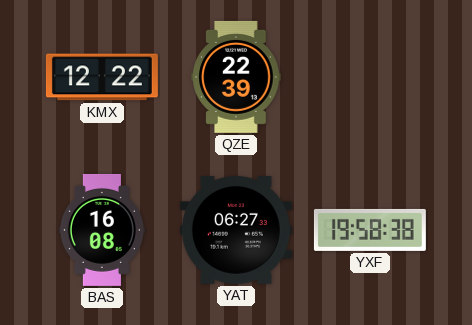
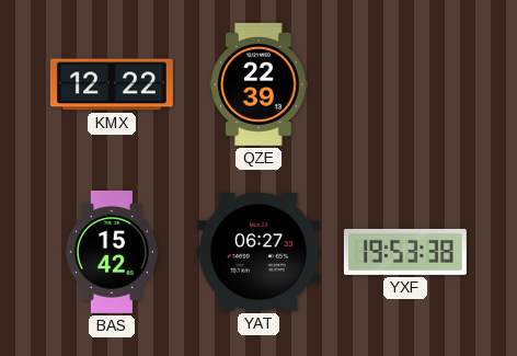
BAS: 16:08 -> 15:42 (112, 252)
YXF: 19:58 -> 19:53 (405, 252)
